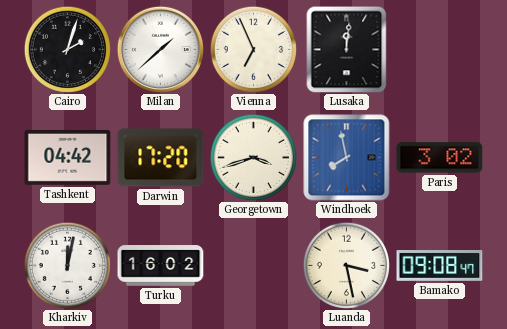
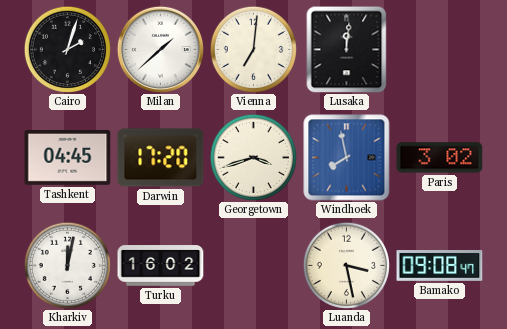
Vienna: 6:56 -> 7:01 (253, 49)
Tashkent: 04:42 -> 04:45 (68, 157)
